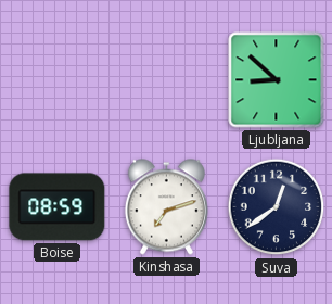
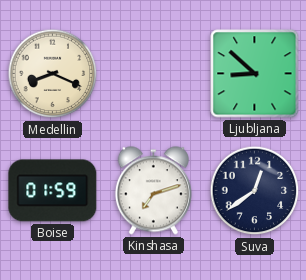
Medellin: none -> 8:19 (53, 74)
Boise: 08:59 -> 01:59 (53, 191)
